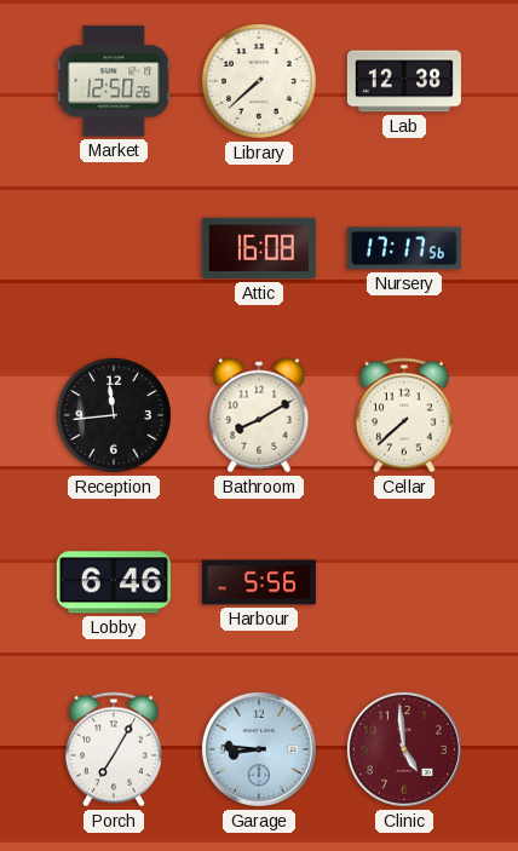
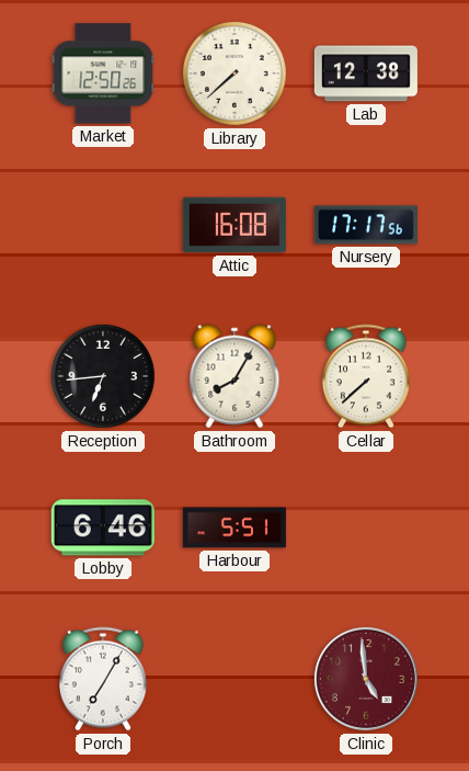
Reception: 11:44 -> 6:44 (103, 376)
Bathroom: 8:10 -> 8:05 (234, 376)
Harbour: 5:56 -> 5:51 (234, 528)
Garage: 8:46 -> none (259, 749)
